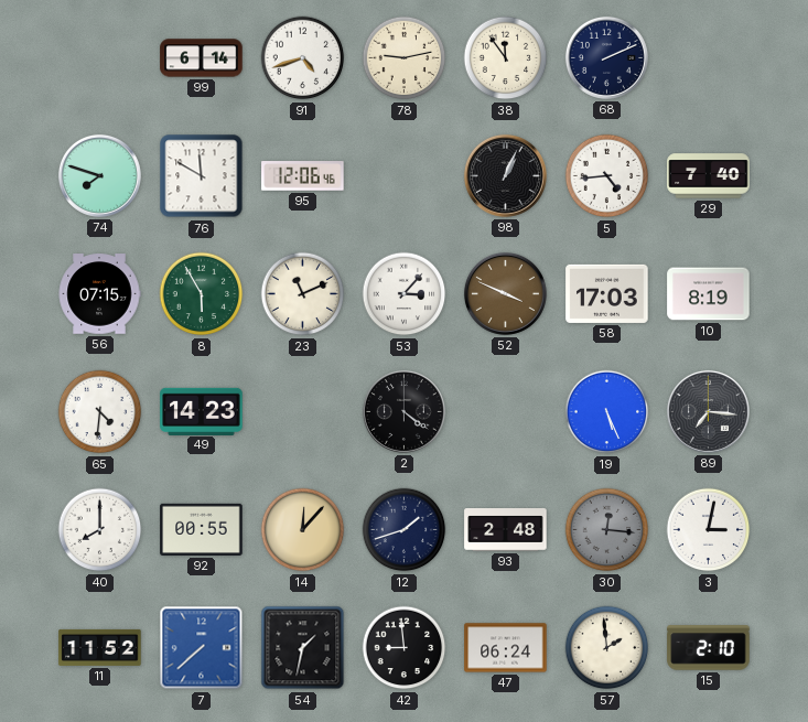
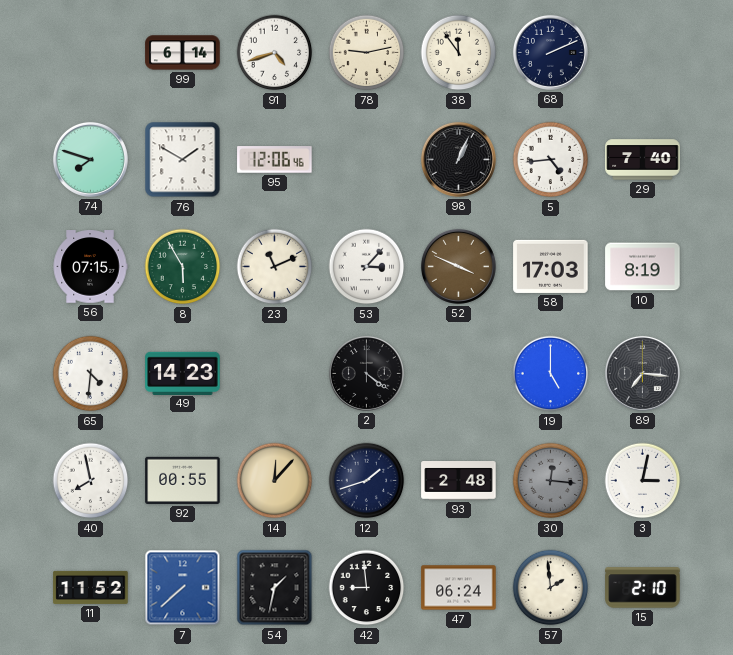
76: 11:50 -> 1:50 (183, 160)
19: 5:26 -> 5:00 (551, 374)
40: 8:00 -> 7:58 (91, 481)
